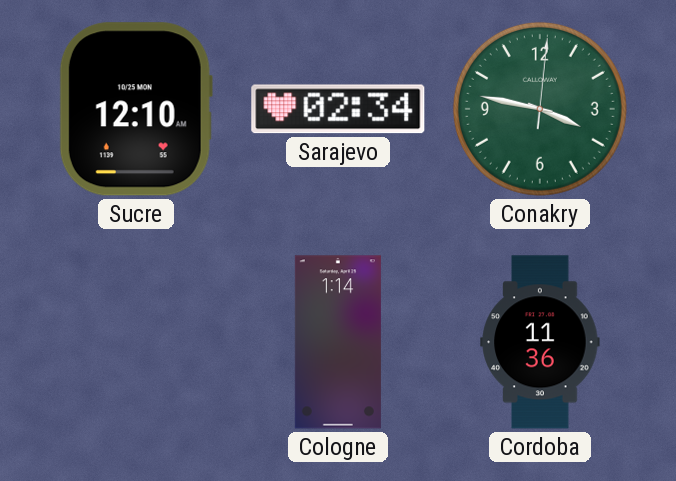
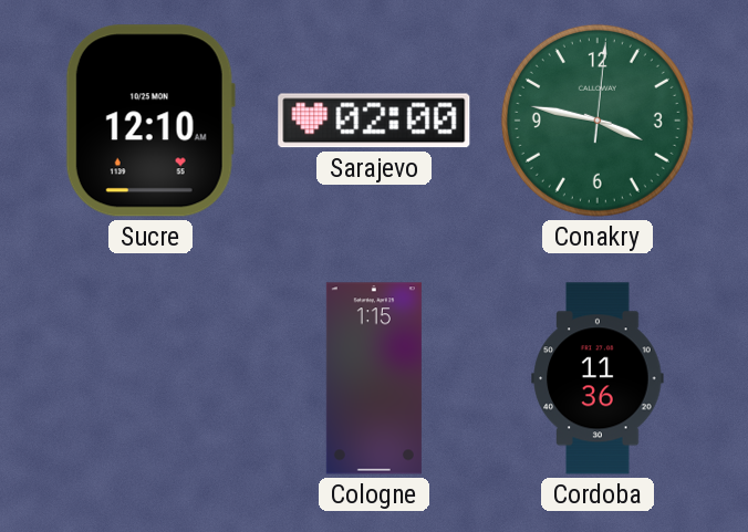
Sarajevo: 02:34 -> 02:00 (374, 121)
Cologne: 1:14 -> 1:15 (374, 378)
